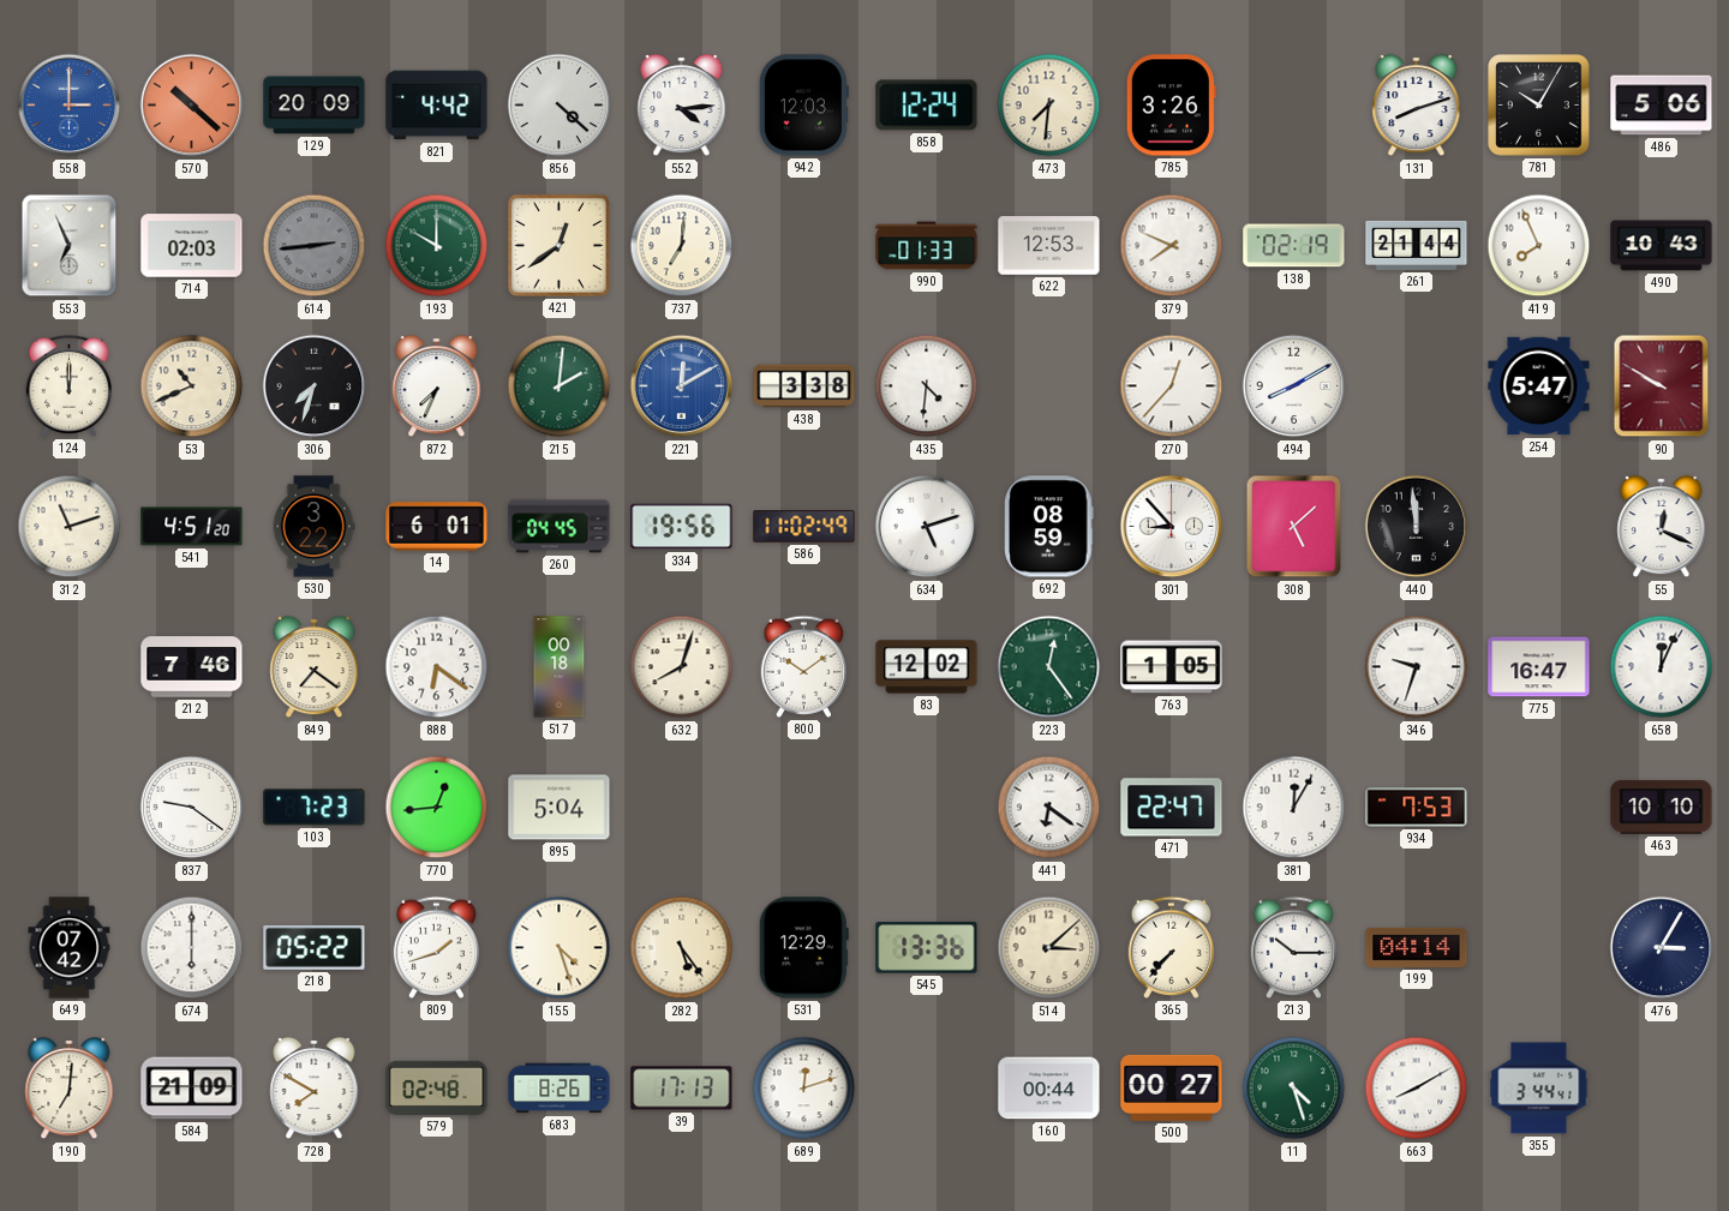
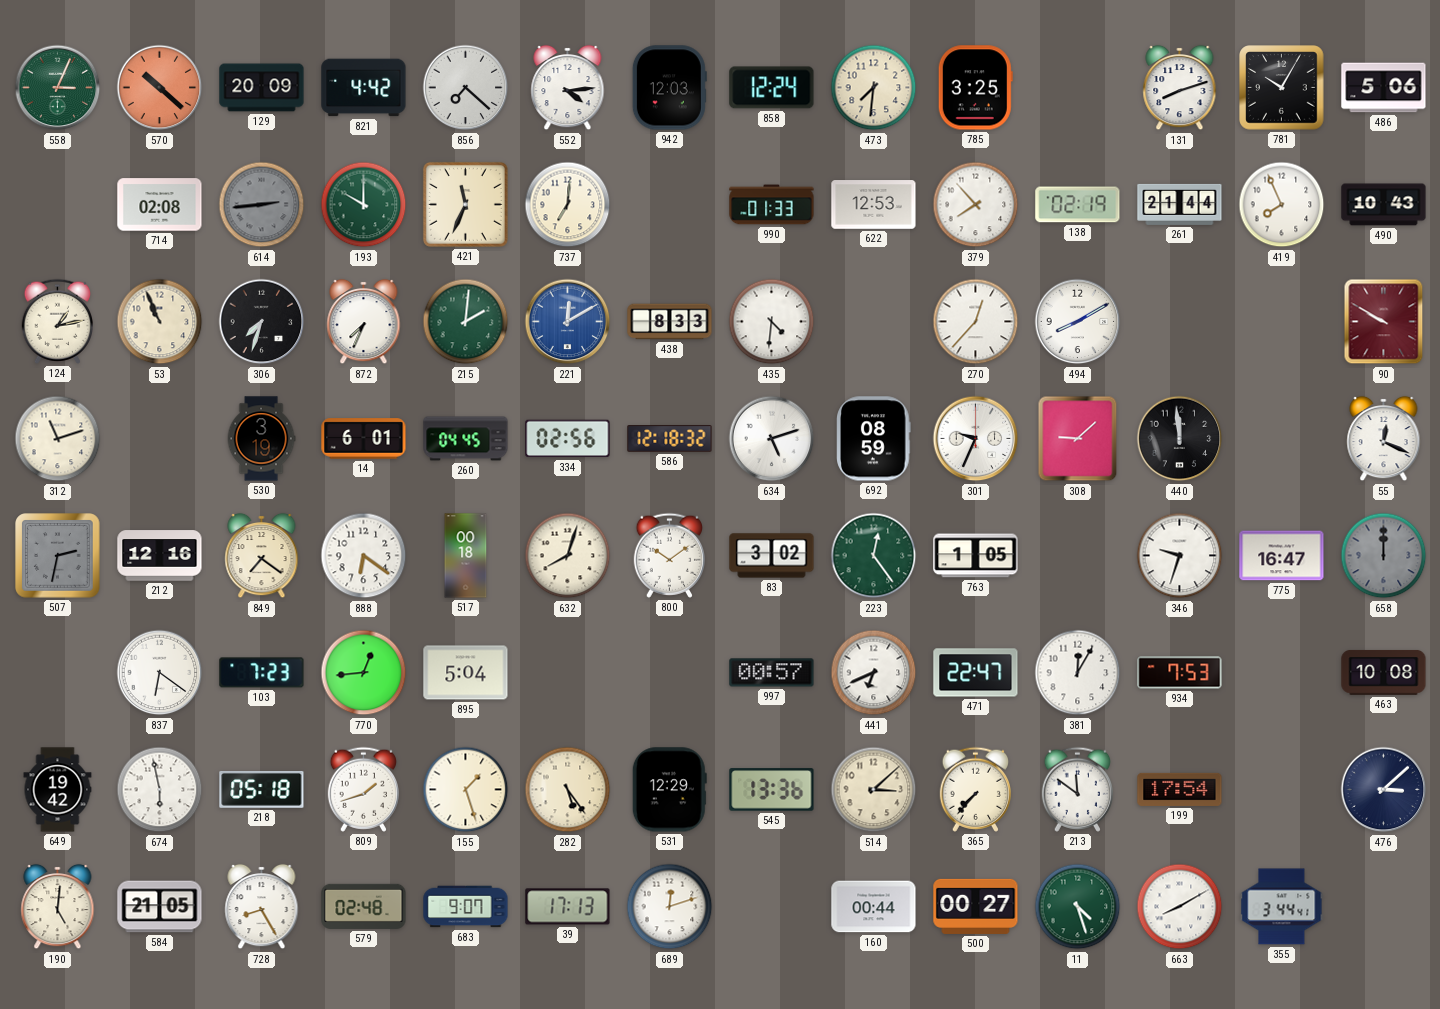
558: 3:00 -> 3:04 (58, 88)
558 dial: blue -> green (58, 88)
856: 4:22 -> 7:22 (466, 88)
785: 3:26 -> 3:25 (975, 88)
553: 6:56 -> none (70, 246)
714: 02:03 -> 02:08 (160, 205)
421: 12:39 -> 11:34 (465, 204)
379: 7:49 -> 7:53 (976, 205)
124: 12:00 -> 1:13 (57, 321)
53: 10:41 -> 10:56 (160, 322)
438: 3:38 -> 8:33 (670, 322)
254: 5:47 -> none (1539, 386)
541: 4:51 -> none (192, 527)
530: 3:22 -> 3:19 (261, 439)
334: 19:56 -> 02:56 (568, 439)
586: 11:02 -> 12:18 (670, 439)
301: 8:53 -> 9:34 (976, 439)
308: 5:08 -> 9:08 (1078, 439)
507: none -> 2:32 (58, 556)
212: 7:46 -> 12:16 (160, 556)
83: 12:02 -> 3:02 (772, 556)
658: 12:04 -> 12:00 (1384, 556)
658 dial: white -> grey (1384, 556)
837: 9:21 -> 6:21 (160, 673)
997: none -> 00:57 (772, 673)
441: 6:21 -> 6:41 (874, 673)
463: 10:10 -> 10:08 (1384, 673)
649: 07:42 -> 19:42 (58, 790)
674: 6:00 -> 5:58 (160, 790)
218: 05:22 -> 05:18 (262, 789)
155: 4:27 -> 1:27 (466, 790)
213: 10:15 -> 11:51 (1077, 789)
199: 04:14 -> 17:54 (1180, 789)
476: 3:05 -> 3:08 (1384, 790)
190: 7:01 -> 5:01 (58, 907)
584: 21:09 -> 21:05 (160, 907)
728: 7:50 -> 8:25 (262, 907)
683: 8:26 -> 9:07 (466, 907)
